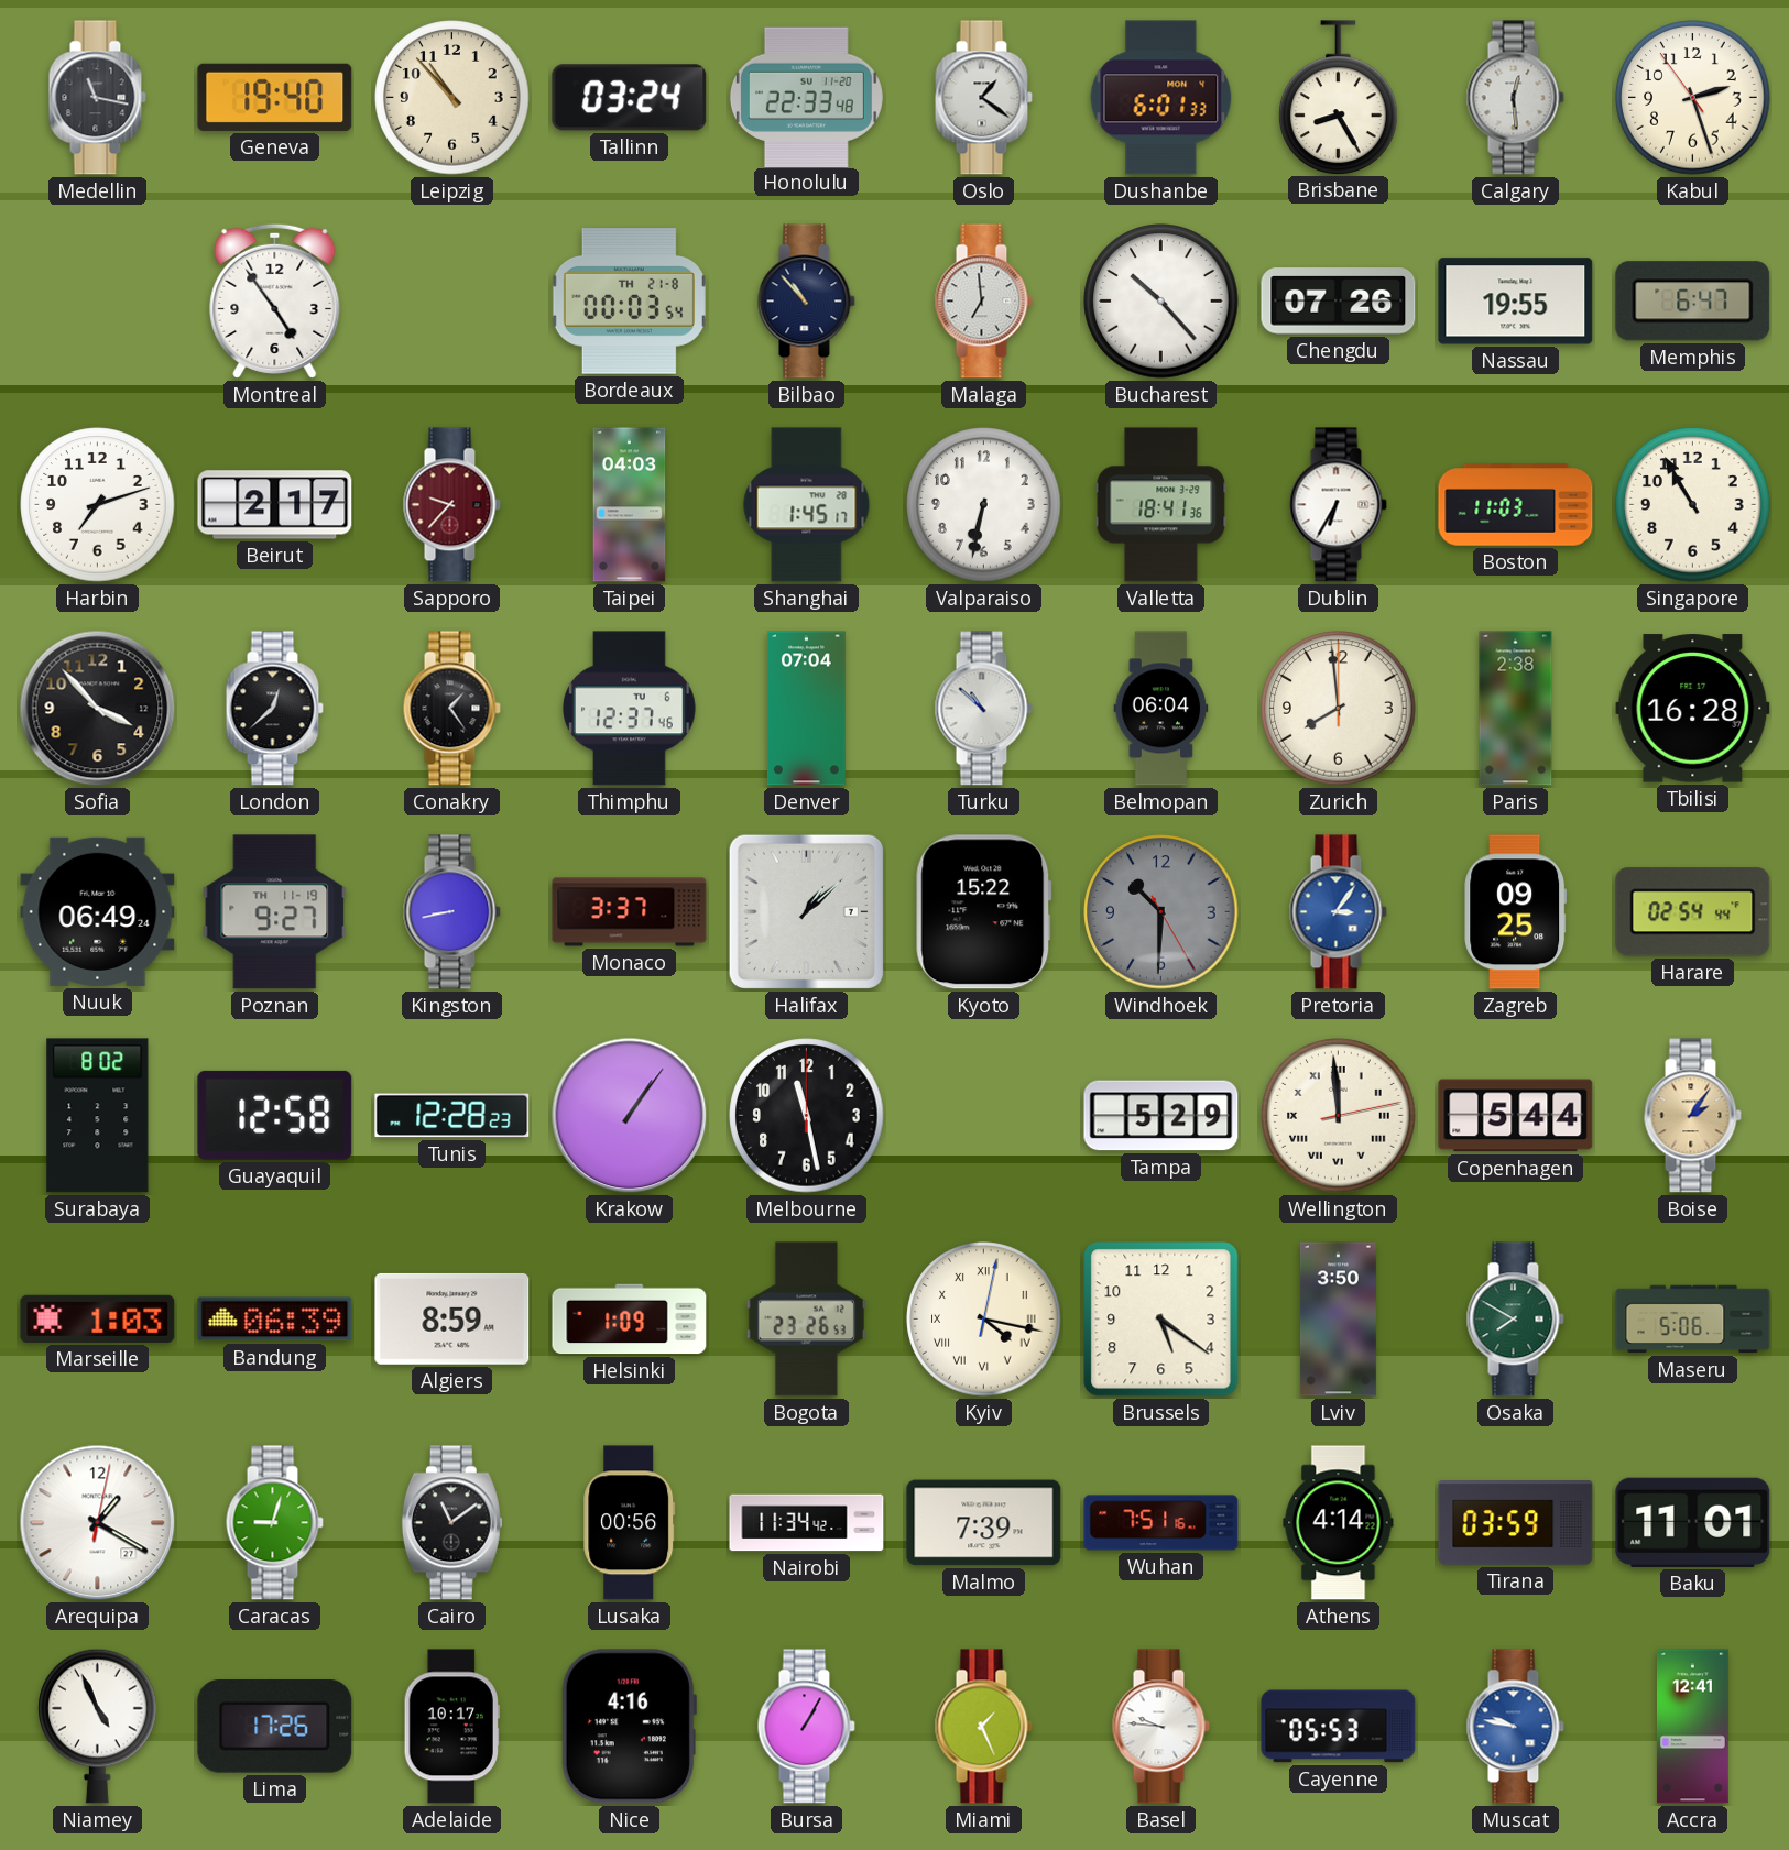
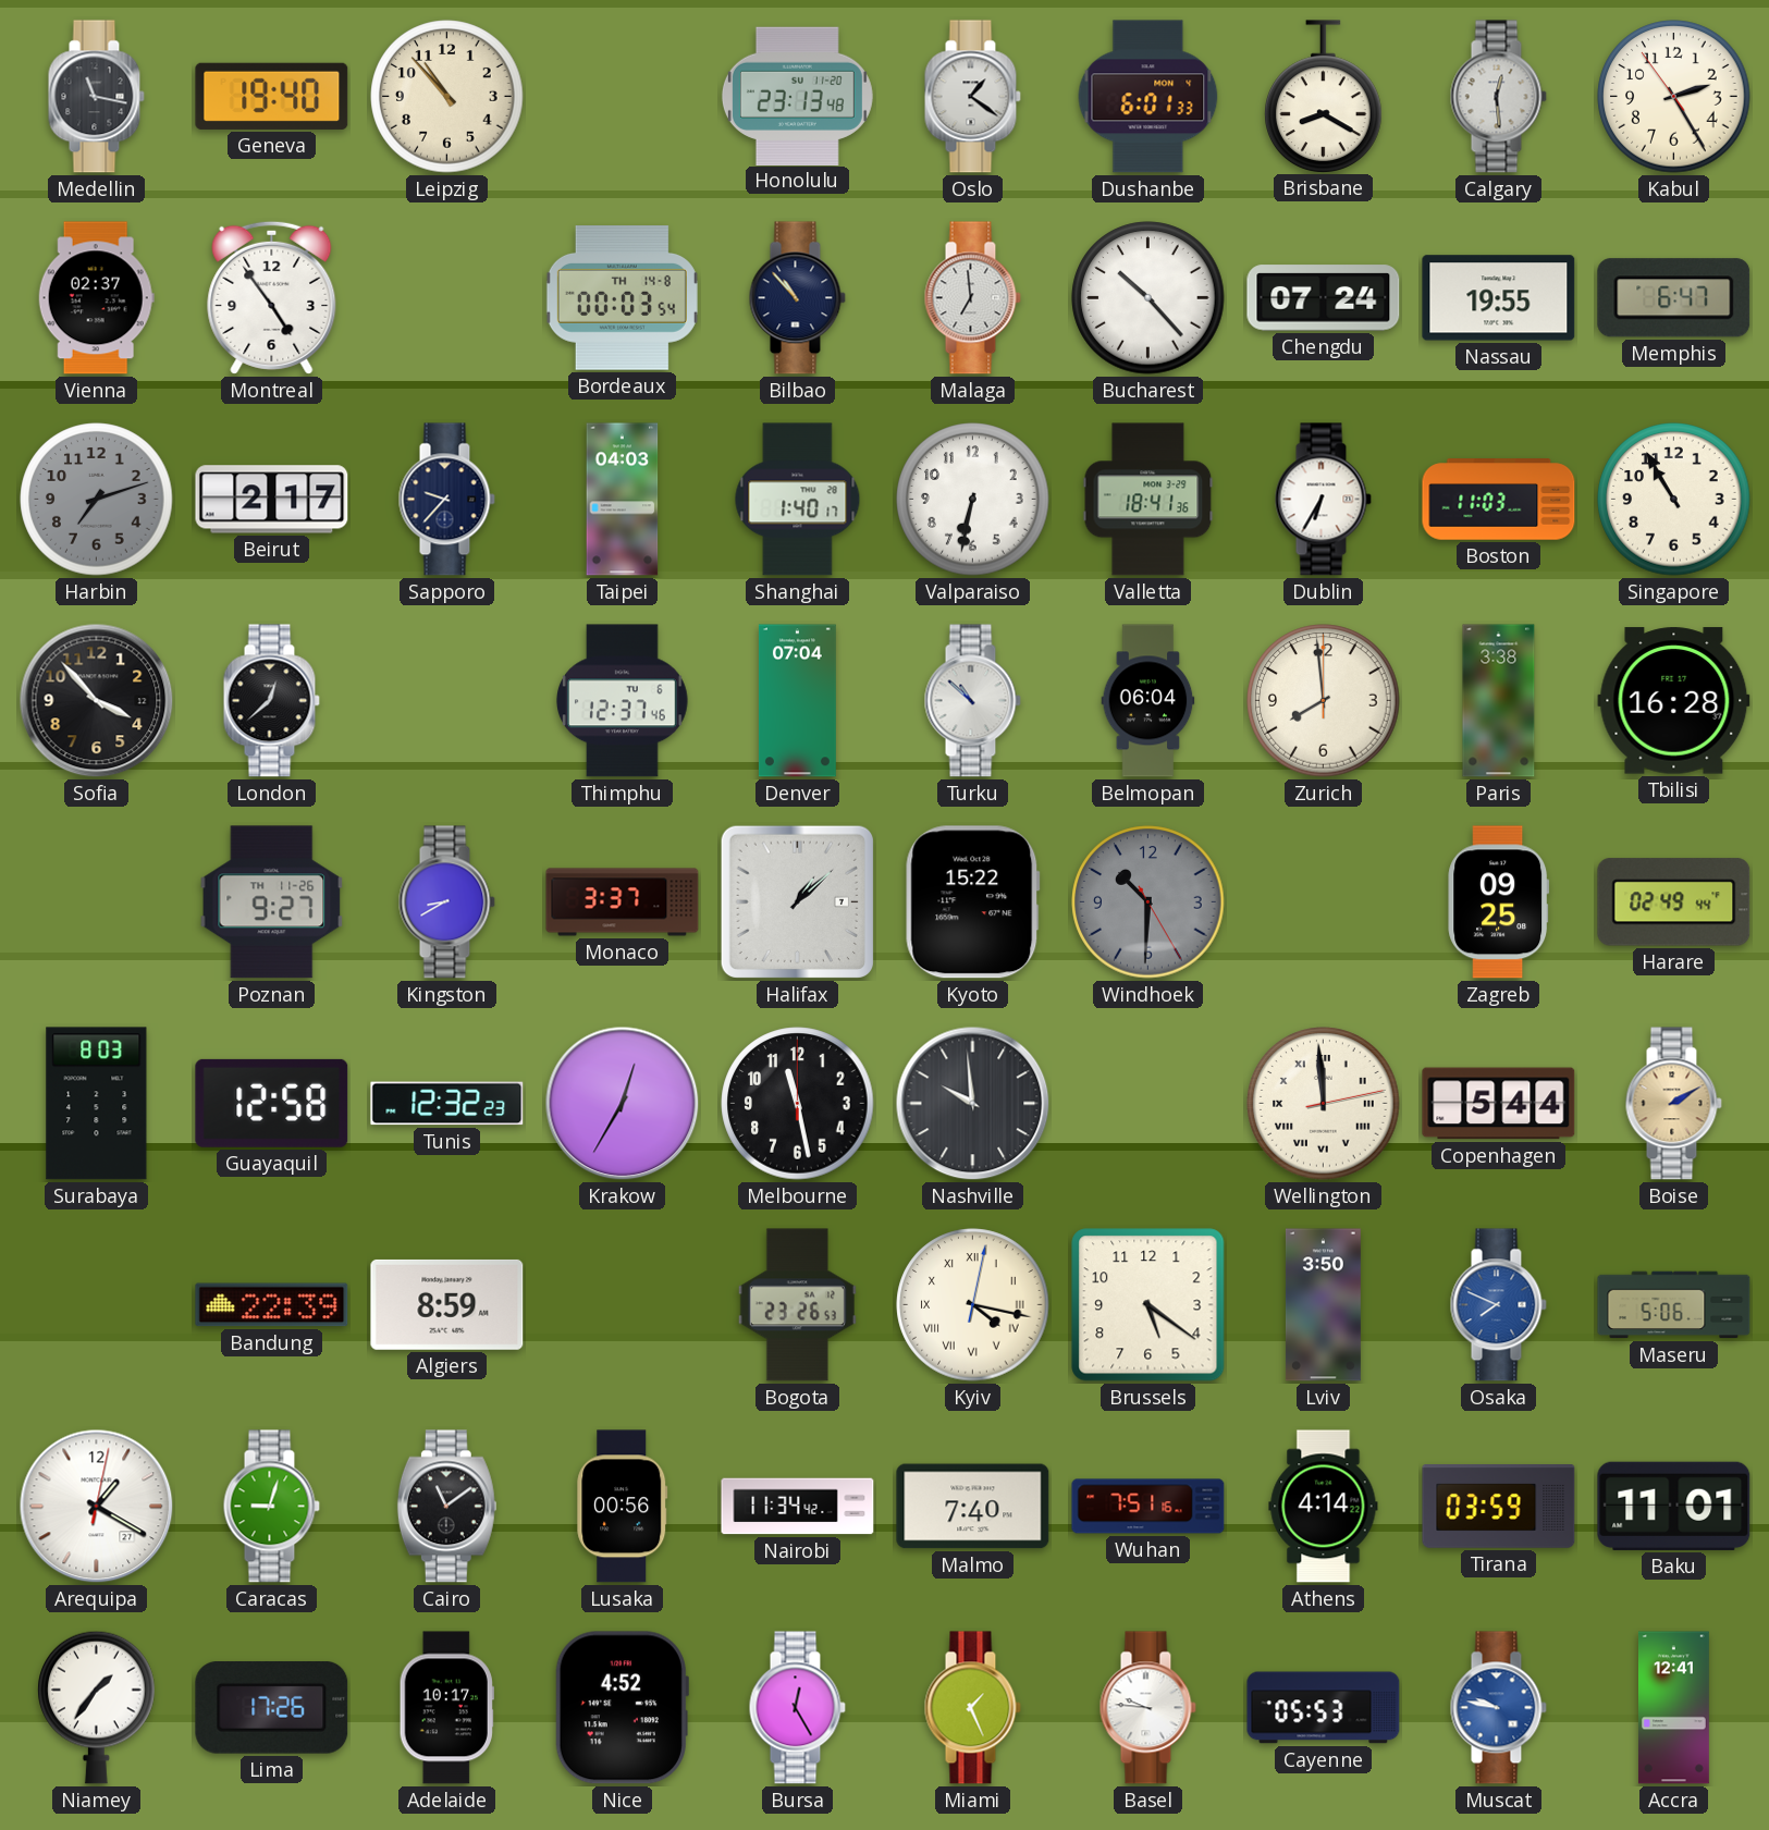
Tallinn: 03:24 -> none (630, 98)
Honolulu: 22:33 -> 23:13 (797, 96)
Brisbane: 8:25 -> 8:20 (1324, 96)
Kabul: 2:26 -> 2:24 (1674, 97)
Vienna: none -> 02:37 (96, 298)
Bordeaux date: TH 21-8 -> TH 14-8 (622, 298)
Chengdu: 07:26 -> 07:24 (1324, 298)
Harbin dial: white -> grey (97, 500)
Sapporo dial: burgundy -> navy (446, 500)
Shanghai: 1:45 -> 1:40 (798, 500)
Conakry: 1:24 -> none (451, 709)
Paris: 2:38 -> 3:38 (1499, 701)
Nuuk: 06:49 -> none (98, 911)
Poznan date: TH 11-19 -> TH 11-26 (272, 902)
Kingston: 8:43 -> 8:40 (446, 902)
Pretoria: 3:06 -> none (1338, 912)
Harare: 02:54 -> 02:49 (1674, 902)
Surabaya: 8:02 -> 8:03 (97, 1104)
Tunis: 12:28 -> 12:32 (447, 1104)
Krakow: 1:06 -> 12:35 (623, 1104)
Nashville: none -> 9:59 (973, 1104)
Tampa: 5:29 -> none (1161, 1116)
Boise: 2:06 -> 2:10 (1673, 1104)
Marseille: 1:03 -> none (98, 1318)
Bandung: 06:39 -> 22:39 (272, 1305)
Helsinki: 1:09 -> none (630, 1320)
Osaka: 7:50 -> 7:49 (1498, 1305)
Osaka dial: green -> blue (1498, 1305)
Malmo: 7:39 -> 7:40 (973, 1507)
Niamey: 4:56 -> 1:36 (97, 1707)
Nice: 4:16 -> 4:52 (622, 1708)
Bursa: 1:05 -> 12:25 (797, 1708)
